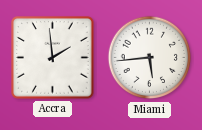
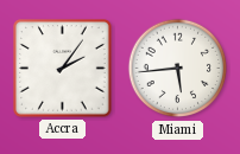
Accra: 1:59 -> 2:06 (63, 69)
